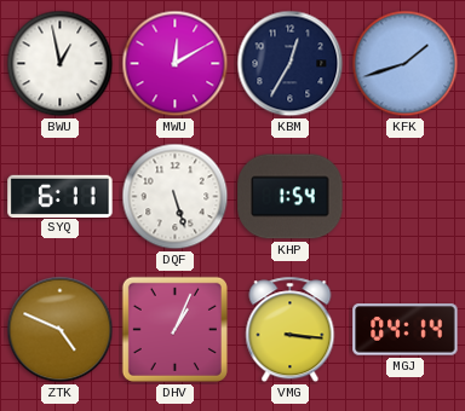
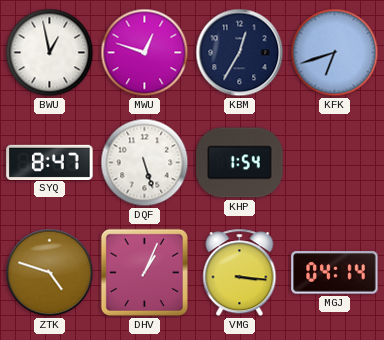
MWU: 12:10 -> 12:48 (145, 53)
KFK: 1:42 -> 6:42 (335, 53)
SYQ: 6:11 -> 8:47 (50, 162)
ZTK: 4:49 -> 4:48 (50, 273)
